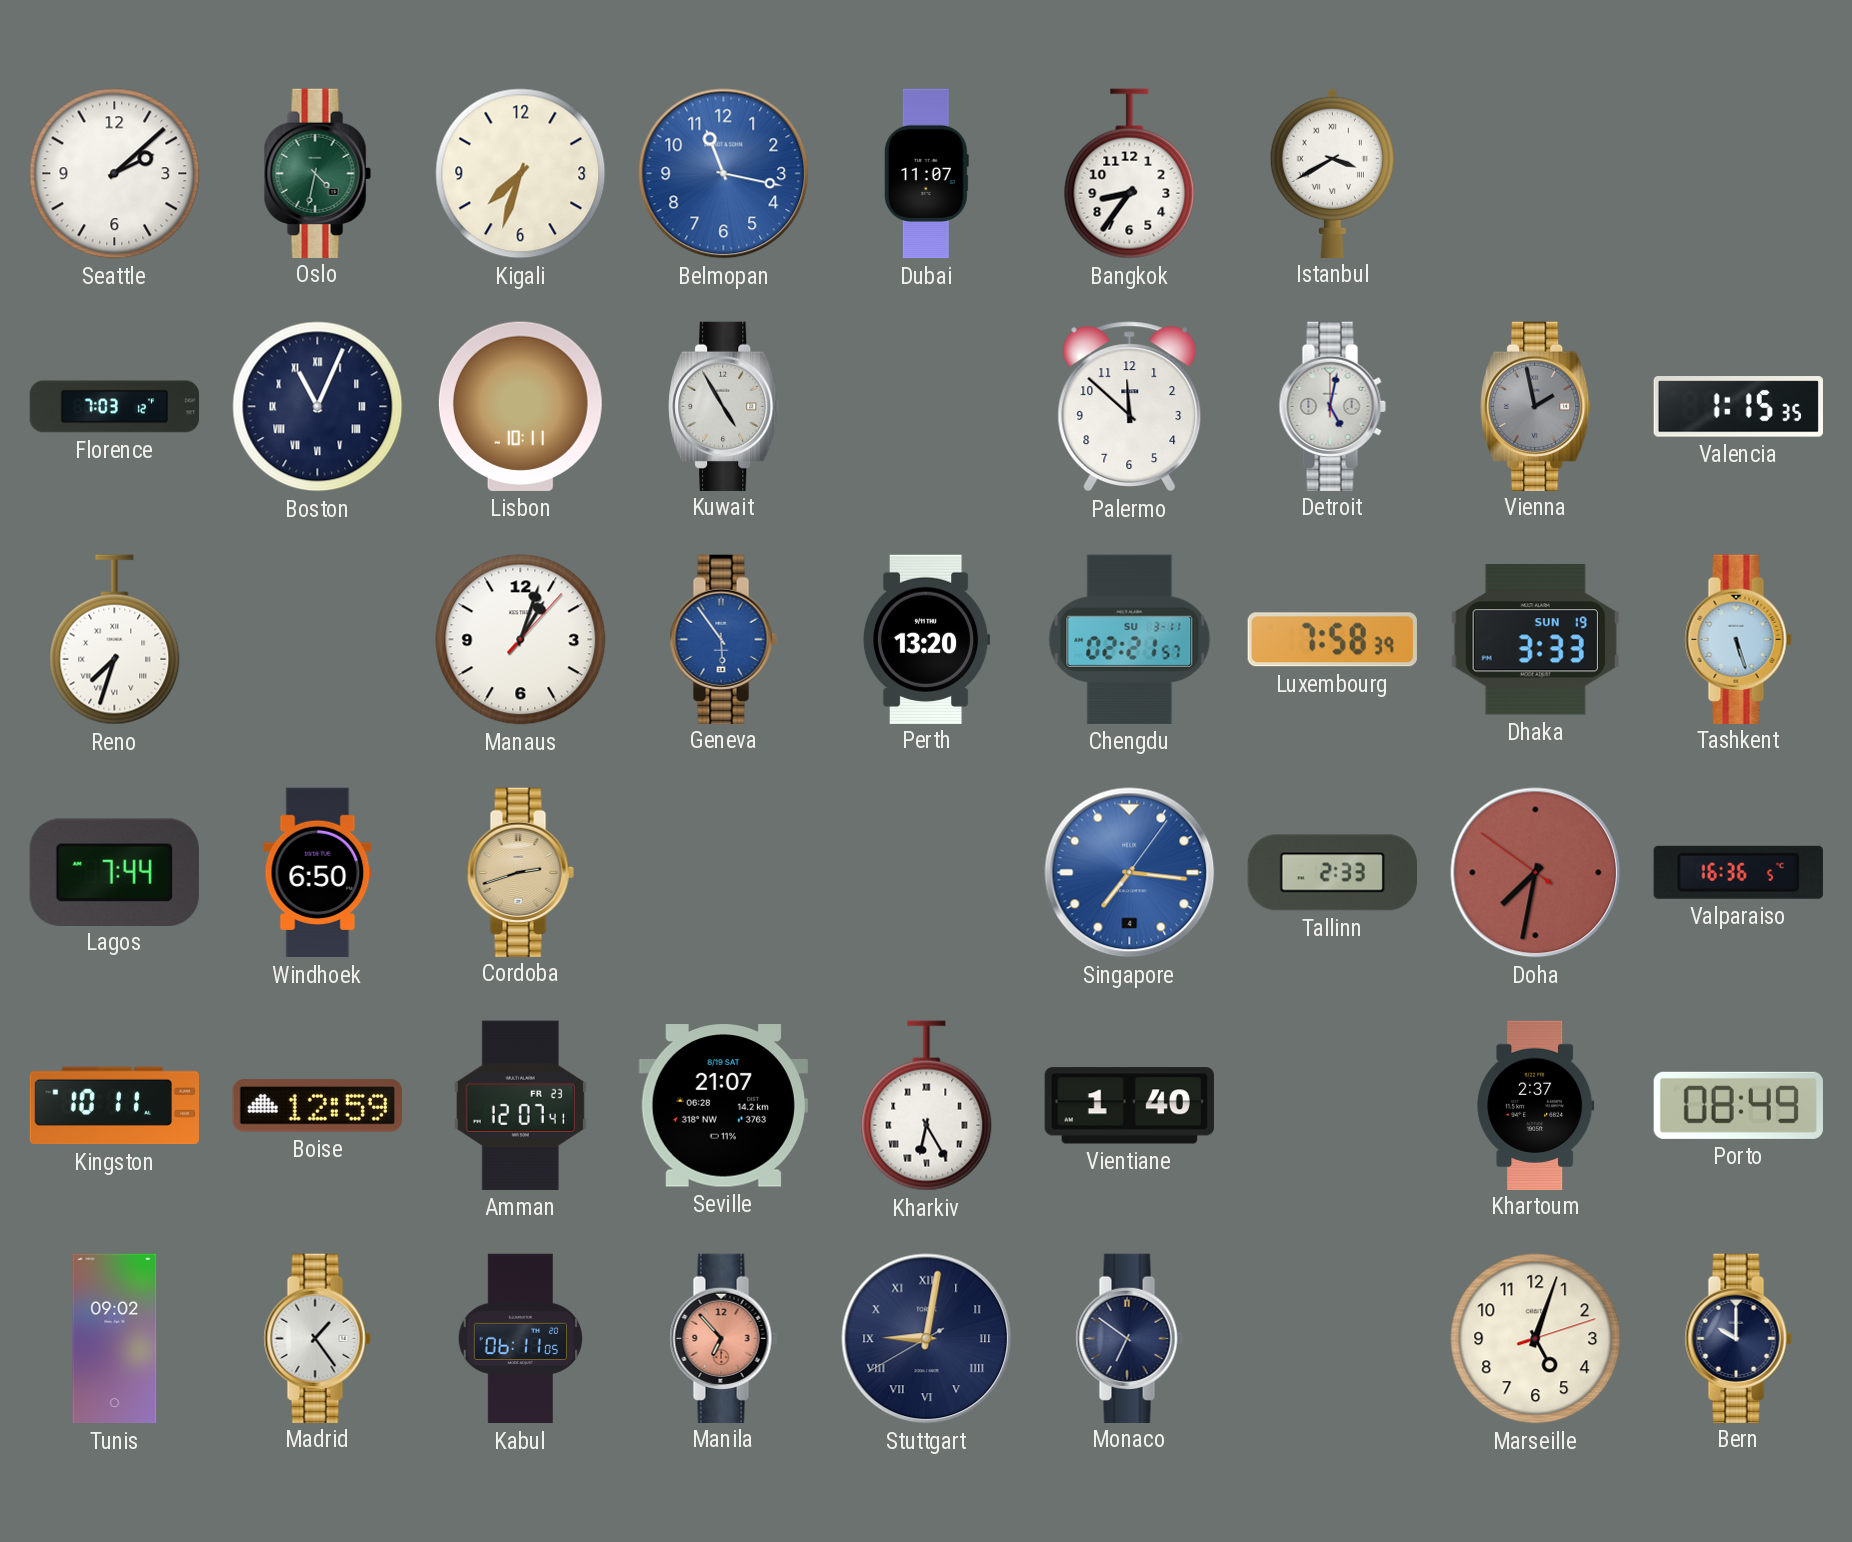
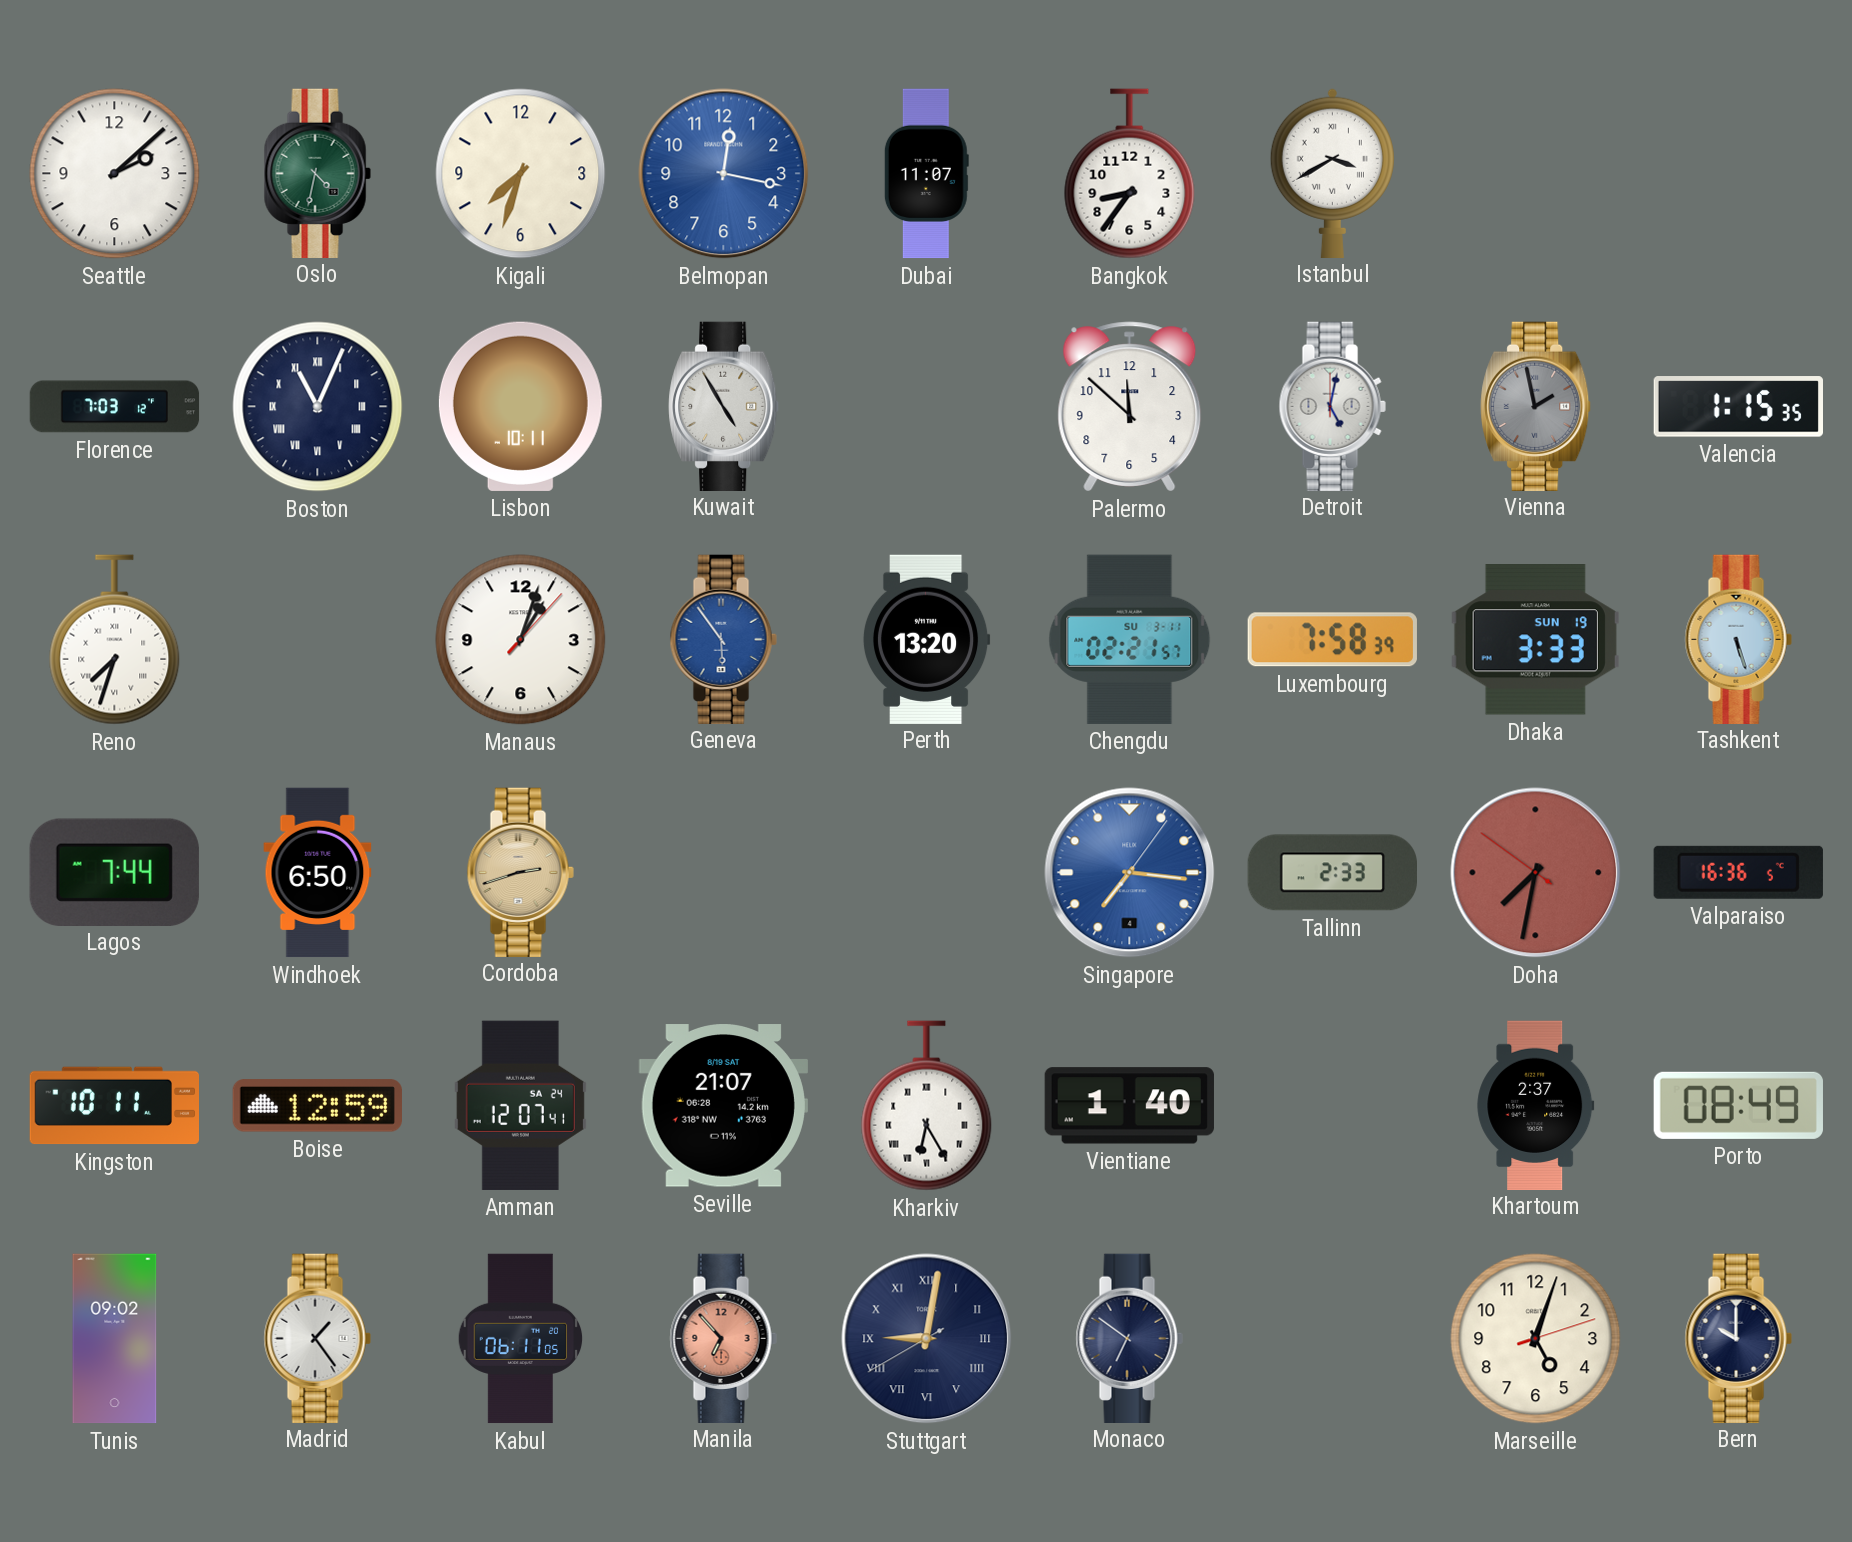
Belmopan: 11:17 -> 12:17 (724, 174)
Amman date: FR 23 -> SA 24 (520, 1105)
